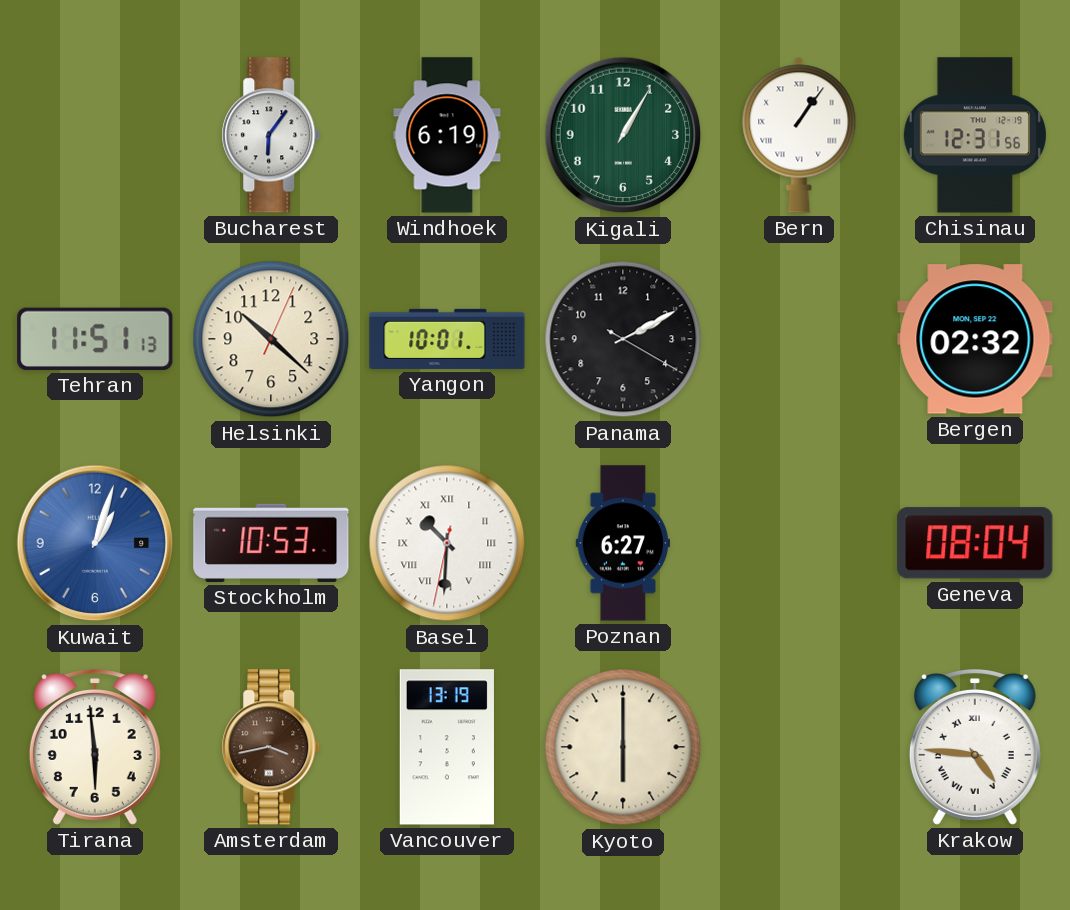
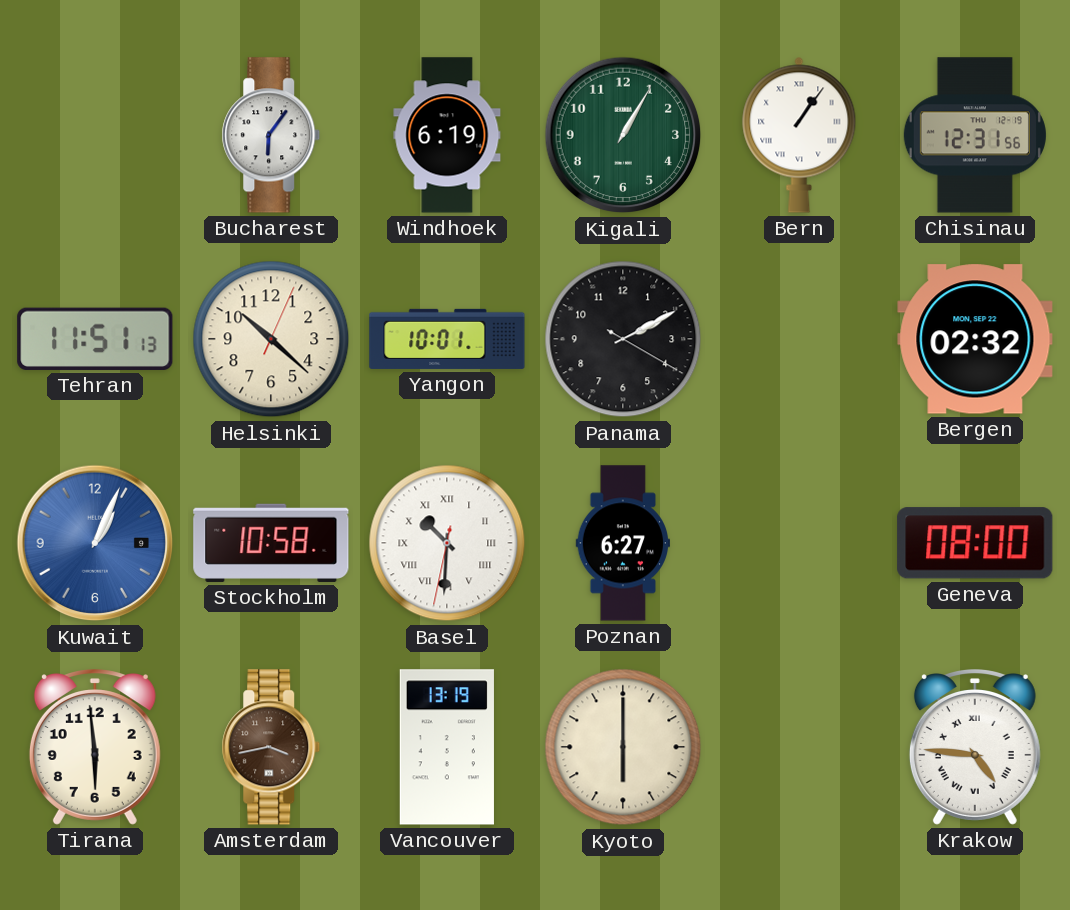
Kuwait: 1:03 -> 1:04 (95, 543)
Stockholm: 10:53 -> 10:58 (271, 543)
Geneva: 08:04 -> 08:00 (975, 543)
